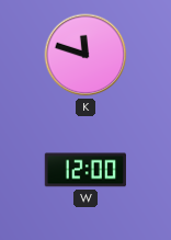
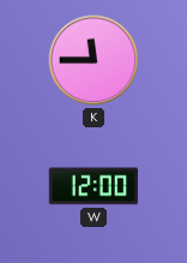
K: 11:48 -> 11:45 (93, 60)
